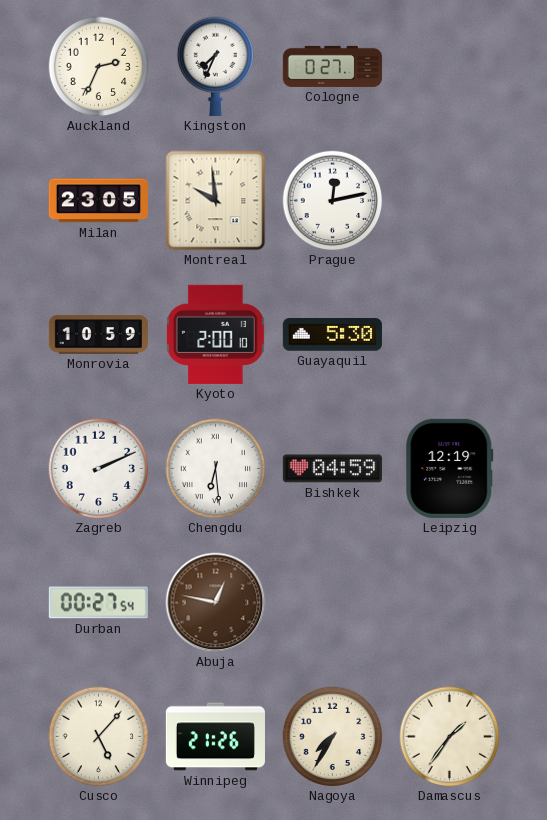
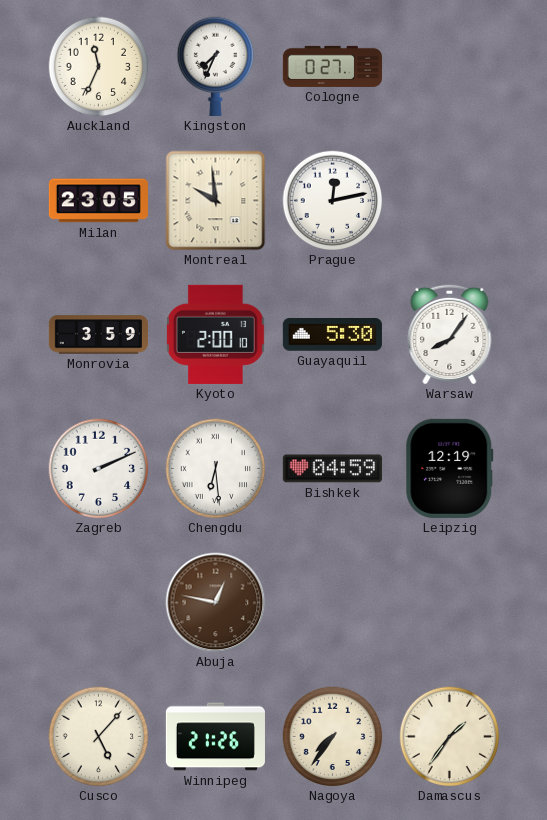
Auckland: 2:34 -> 11:34 (99, 67)
Monrovia: 10:59 -> 3:59 (98, 335)
Warsaw: none -> 8:06 (450, 334)
Durban: 00:27 -> none (98, 603)
Nagoya: 7:35 -> 7:36 (333, 737)
